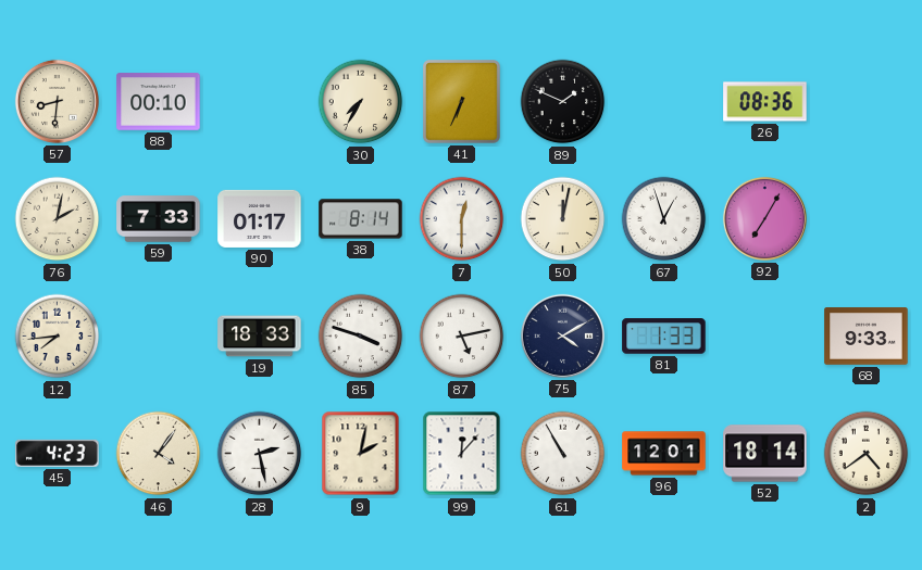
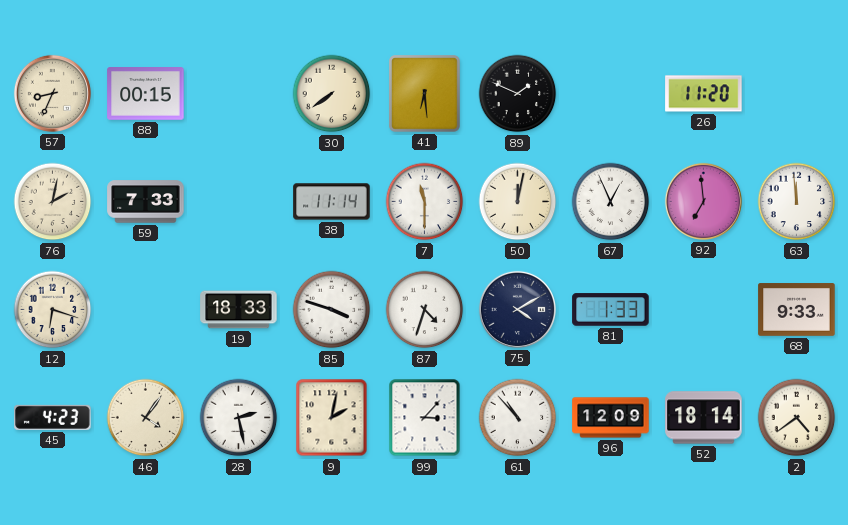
57: 8:31 -> 8:34 (52, 93)
88: 00:10 -> 00:15 (146, 94)
30: 7:35 -> 7:39 (332, 94)
41: 6:34 -> 6:29 (425, 94)
26: 08:36 -> 11:20 (704, 94)
90: 01:17 -> none (260, 218)
38: 8:14 -> 11:14 (332, 202)
7: 12:30 -> 11:30 (425, 202)
67: 12:57 -> 12:56 (611, 202)
92: 7:05 -> 6:59 (703, 201)
63: none -> 11:59 (797, 202)
12: 7:44 -> 6:18 (53, 310)
87: 5:13 -> 4:33 (425, 310)
99: 12:07 -> 3:07 (425, 418)
61: 10:55 -> 10:53 (518, 418)
96: 12:01 -> 12:09 (611, 418)
